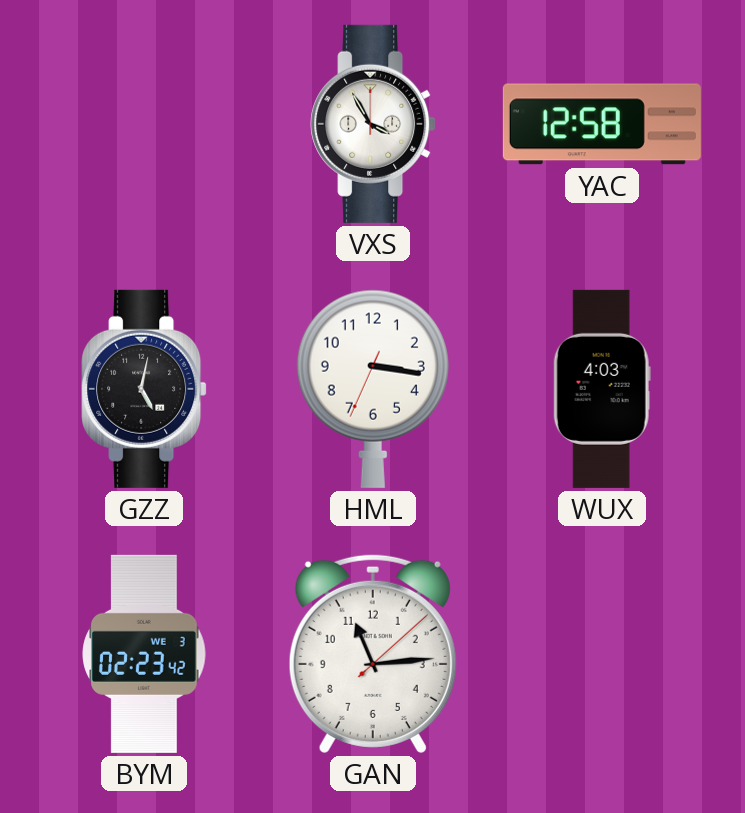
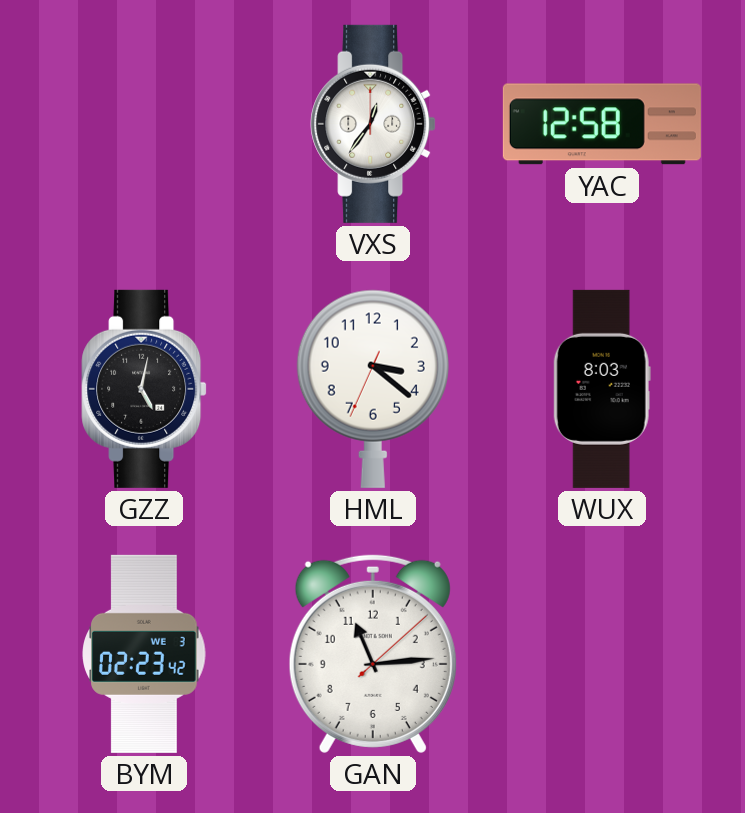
VXS: 3:55 -> 12:36 (373, 124)
HML: 3:16 -> 3:21 (373, 389)
WUX: 4:03 -> 8:03 (602, 389)
